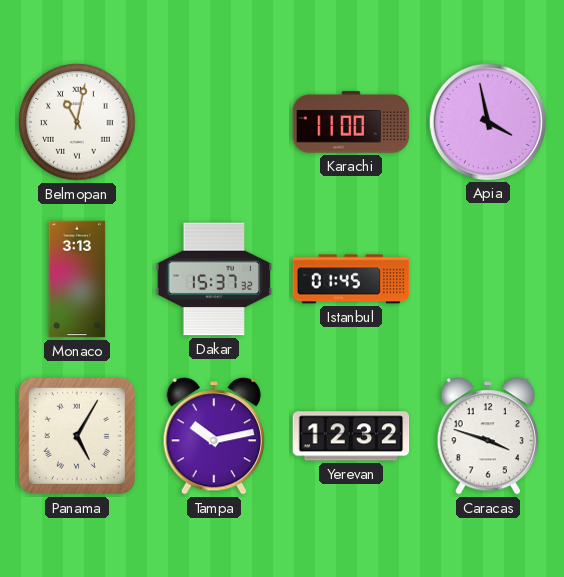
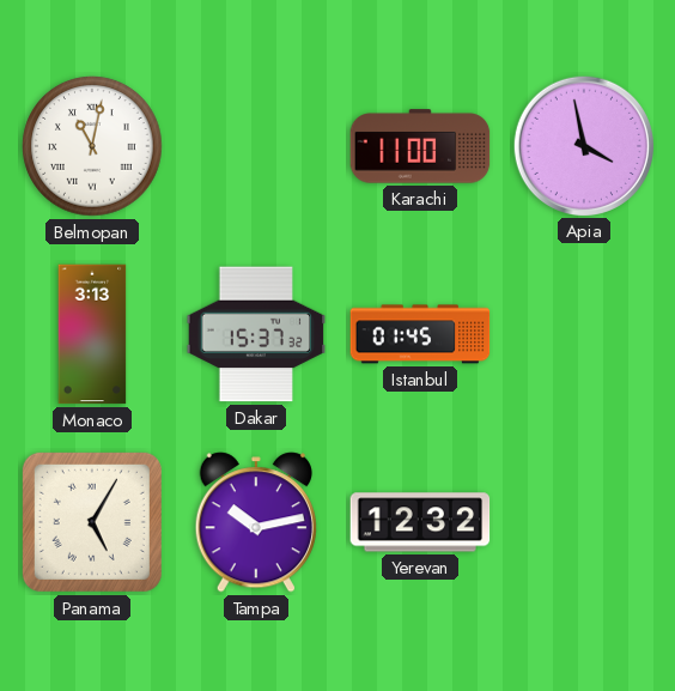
Caracas: 3:48 -> none (488, 436)
